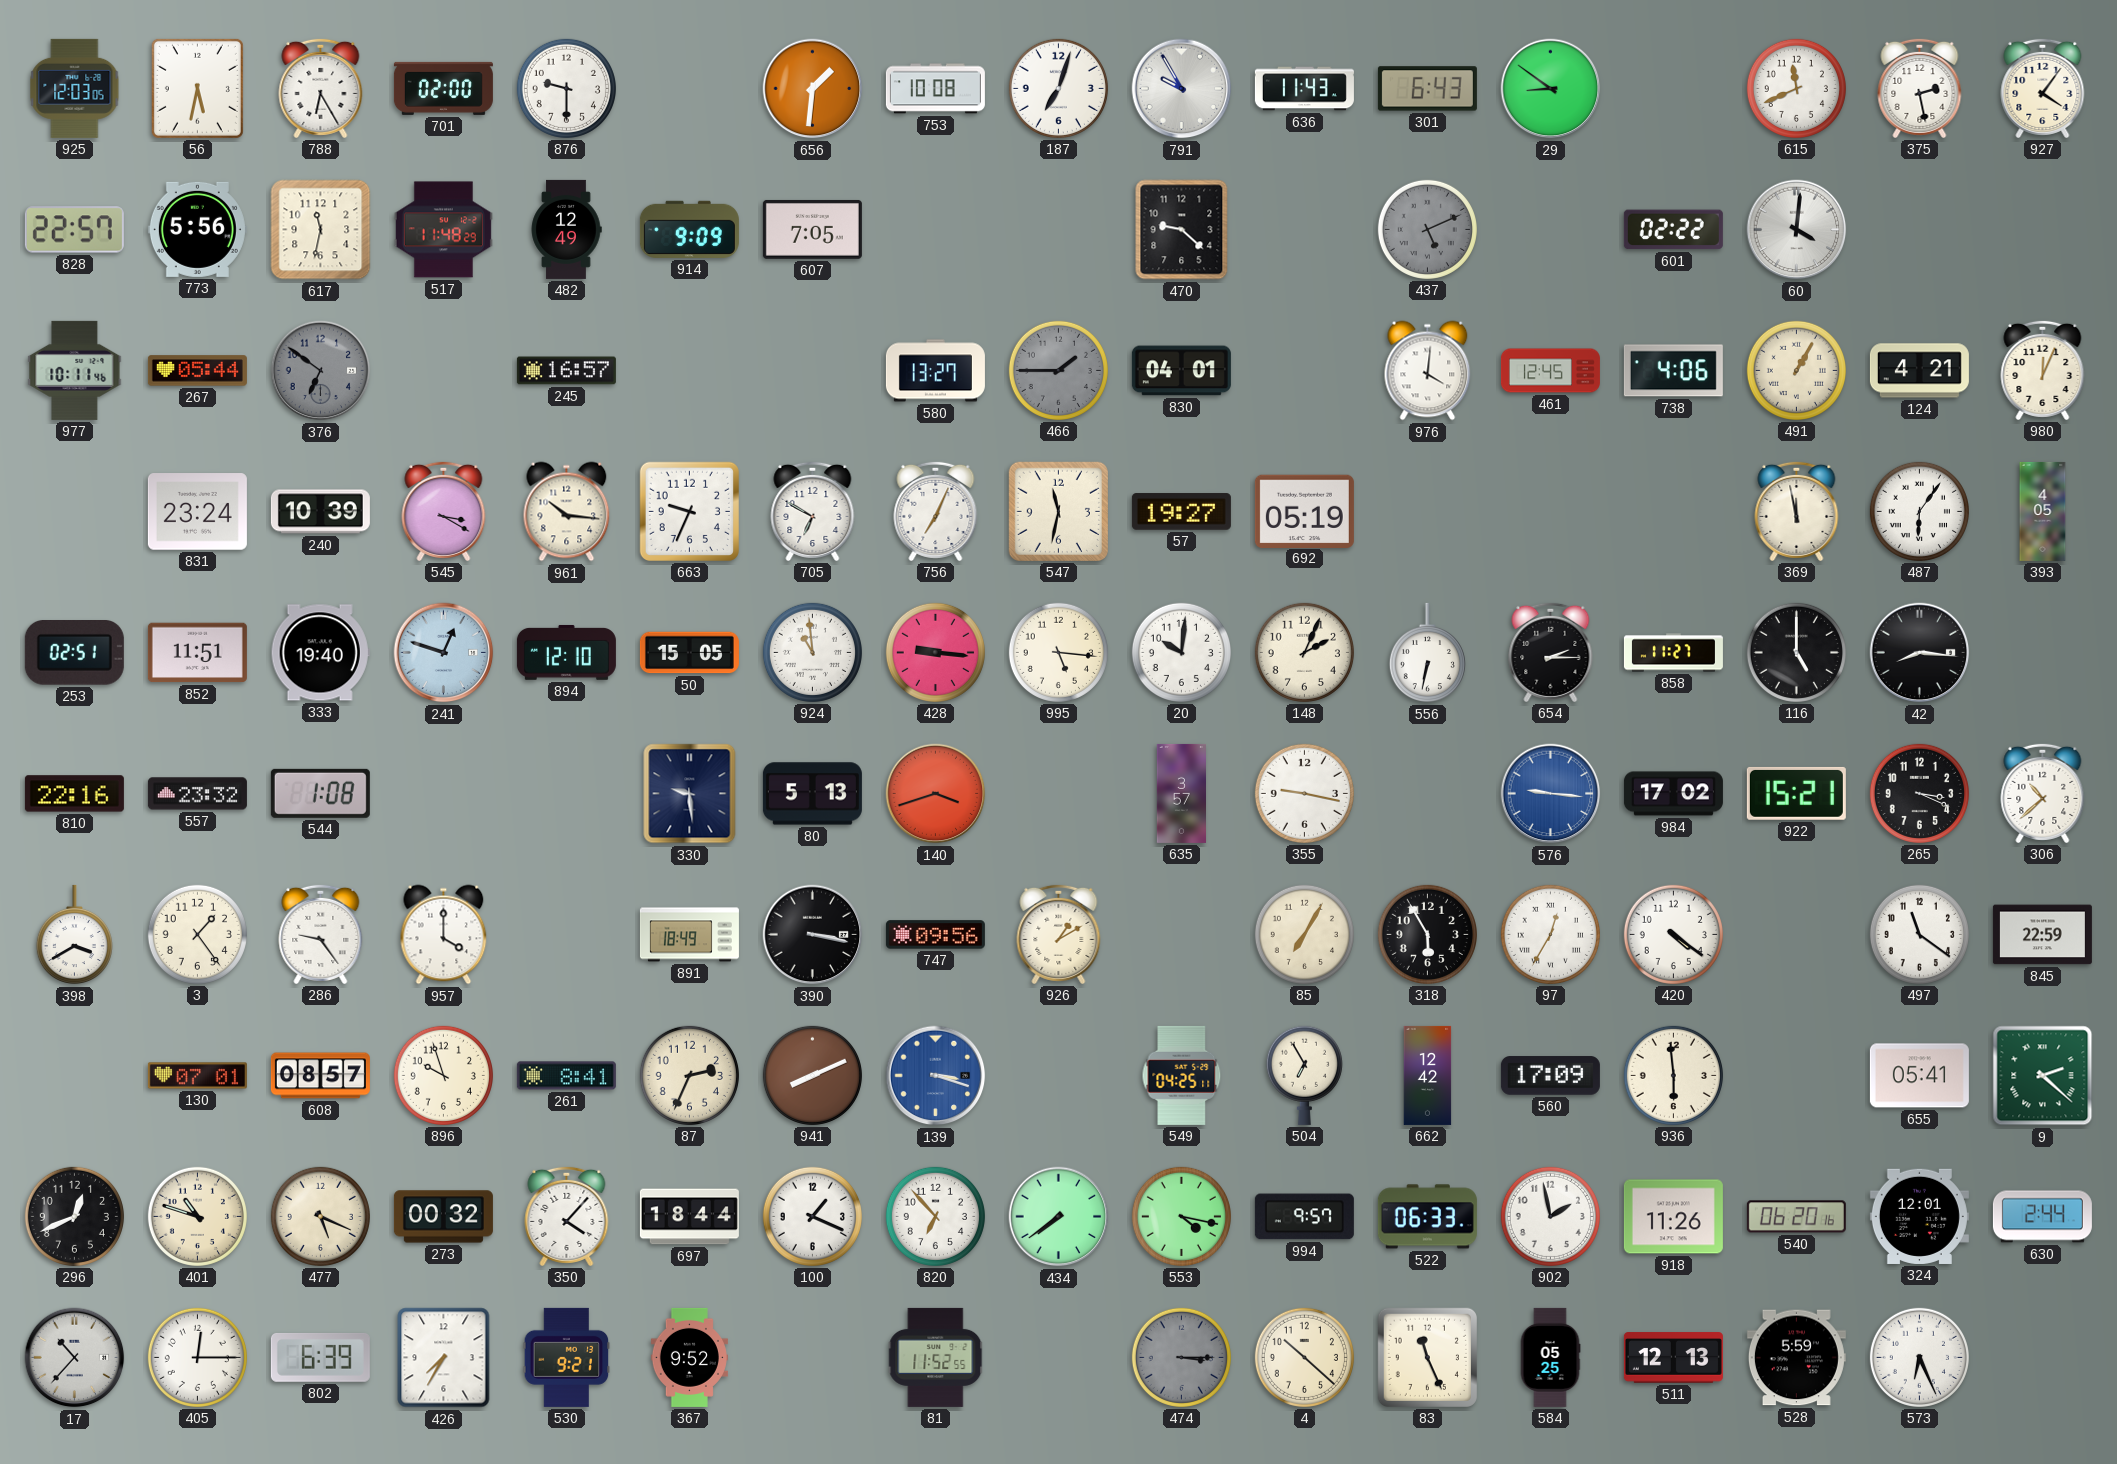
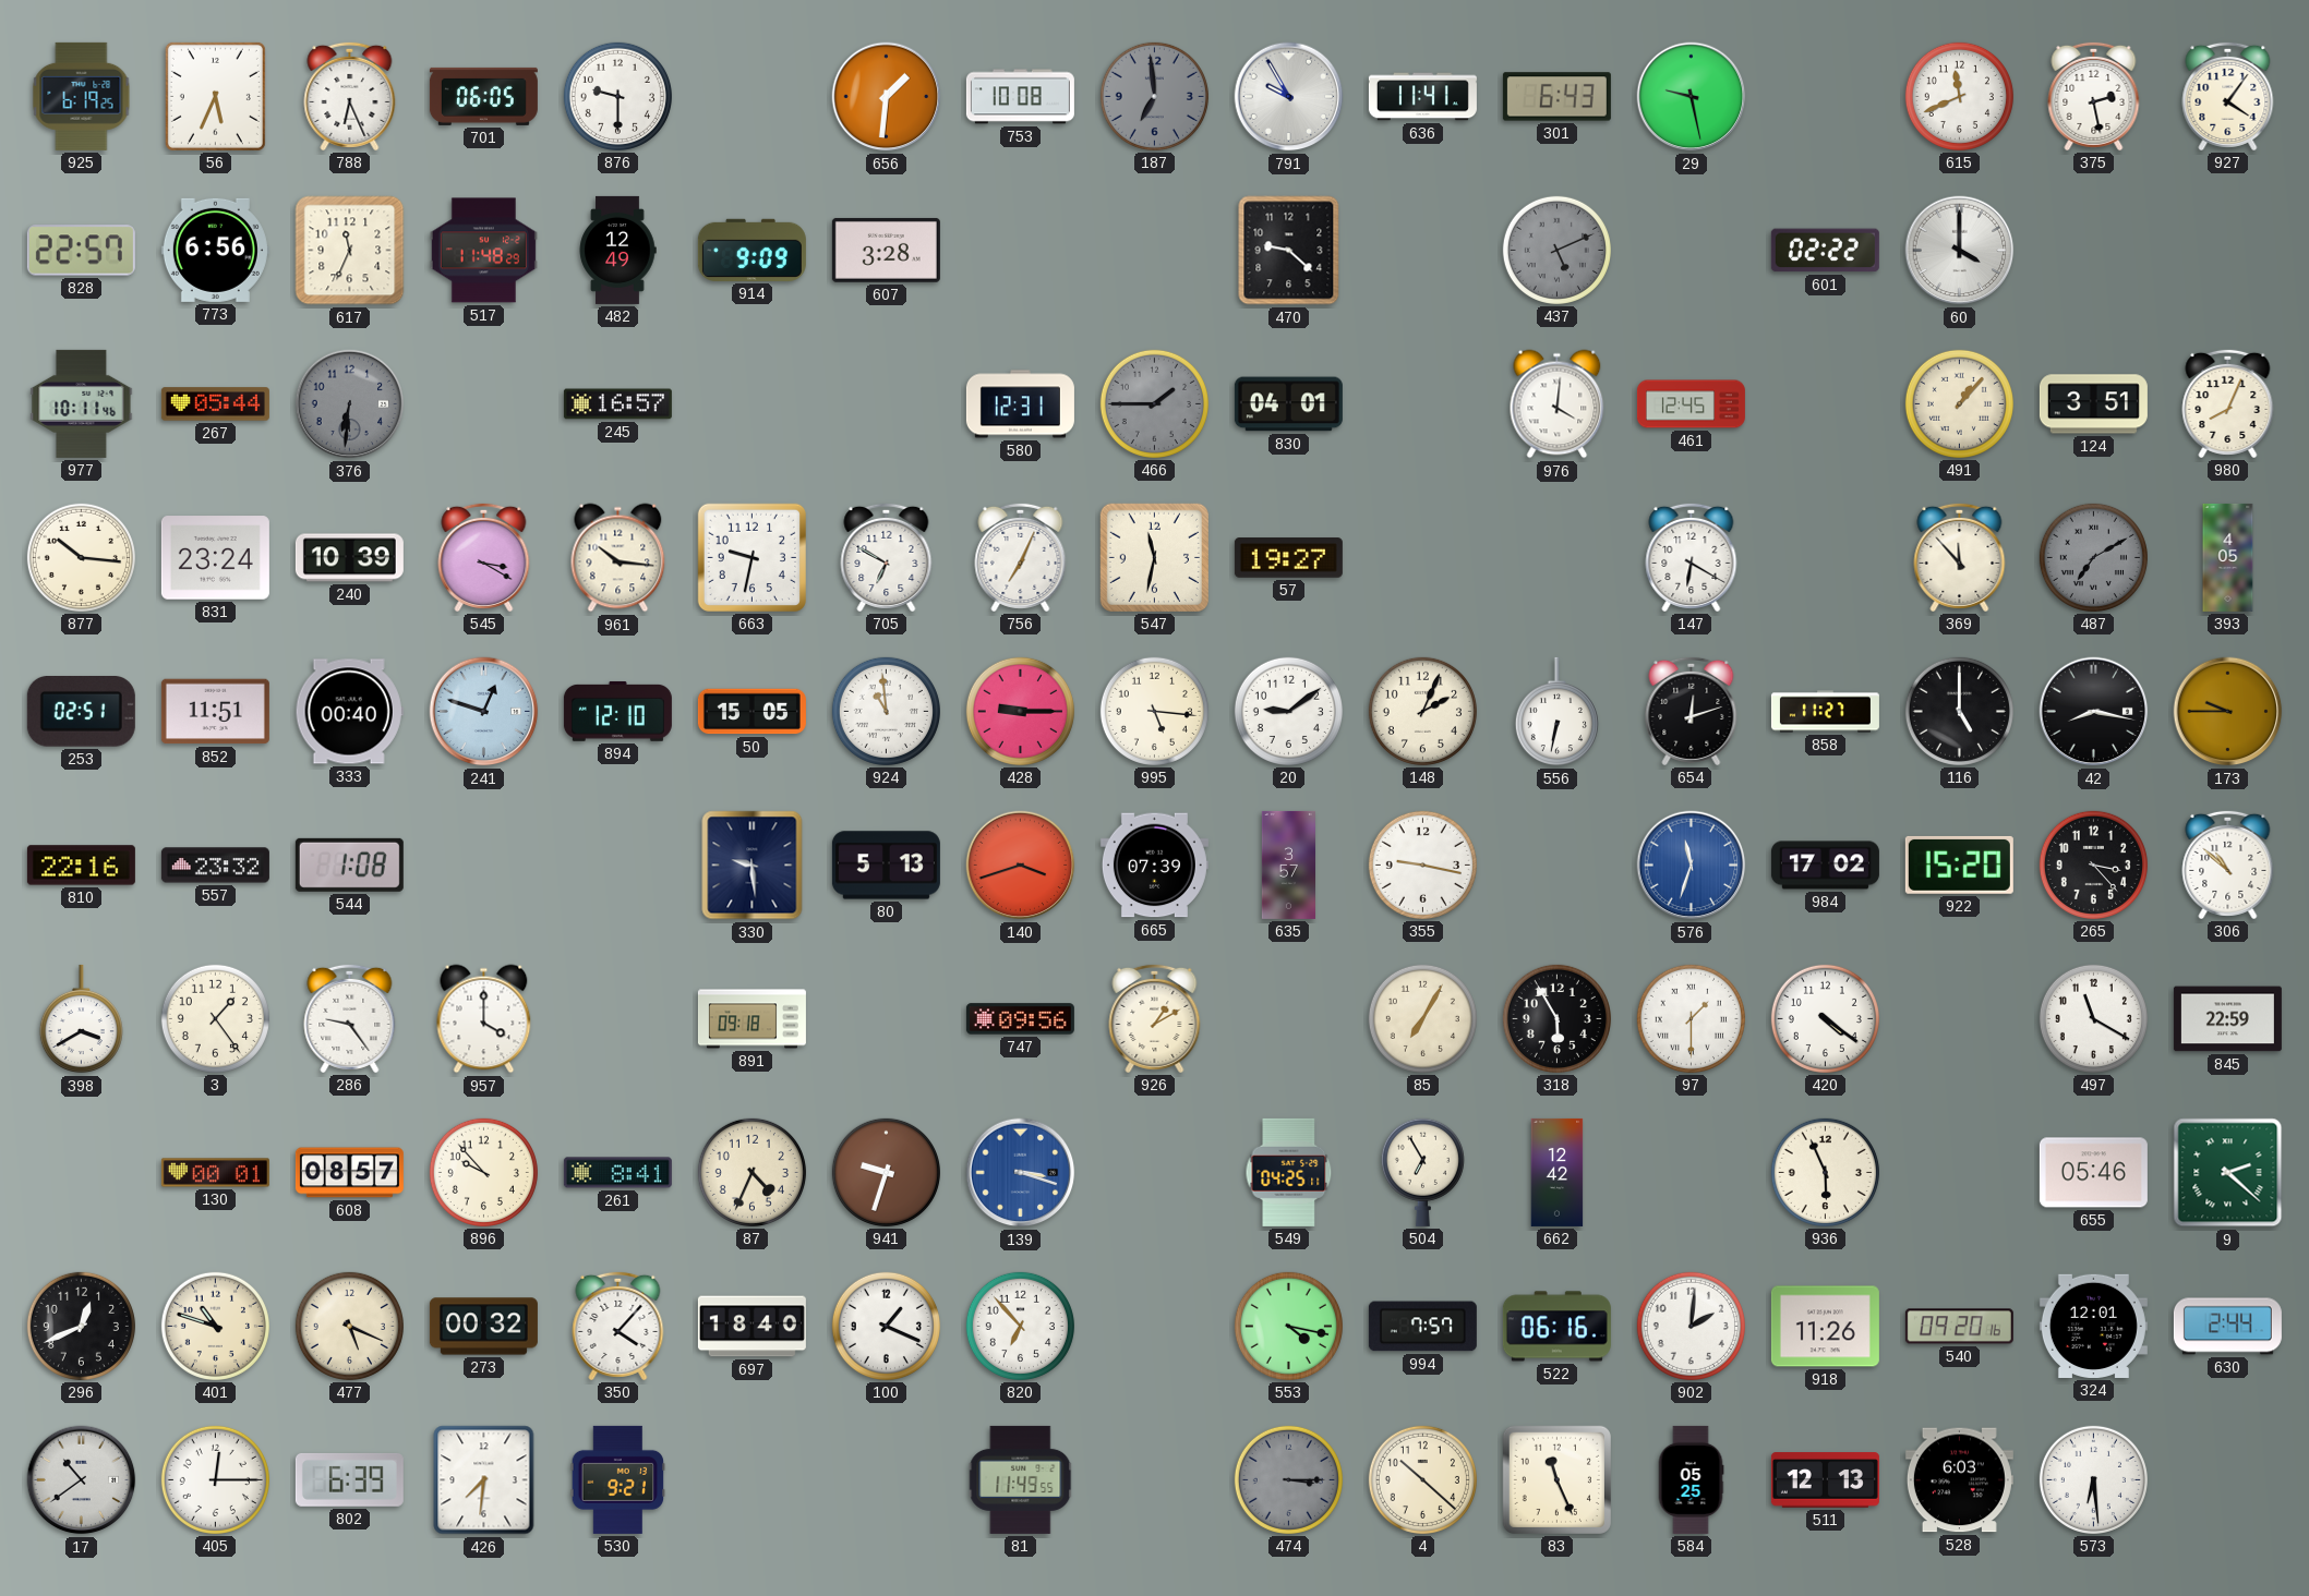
925: 12:03 -> 6:19 (82, 96)
56: 5:32 -> 5:34 (215, 96)
788: 6:25 -> 6:26 (350, 96)
701: 02:00 -> 06:05 (483, 96)
187: 7:03 -> 6:59 (1154, 96)
187 dial: white -> grey (1154, 96)
636: 11:43 -> 11:41 (1422, 97)
29: 8:51 -> 9:28 (1692, 97)
773: 5:56 -> 6:56 (215, 250)
617: 11:32 -> 11:34 (350, 251)
607: 7:05 -> 3:28 (886, 250)
60: 4:01 -> 4:00 (1960, 251)
376: 6:51 -> 6:31 (350, 404)
580: 13:27 -> 12:31 (1020, 404)
738: 4:06 -> none (1673, 371)
491: 1:05 -> 1:07 (1959, 403)
124: 4:21 -> 3:51 (2093, 404)
980: 12:04 -> 8:04 (2228, 403)
877: none -> 10:16 (81, 557)
663: 9:34 -> 9:32 (751, 557)
692: 05:19 -> none (1304, 511)
147: none -> 6:20 (1692, 557)
369: 11:58 -> 11:53 (1960, 557)
487: 6:06 -> 7:10 (2093, 557)
487 dial: white -> grey (2093, 557)
333: 19:40 -> 00:40 (349, 712)
428: 9:16 -> 9:15 (1020, 711)
20: 10:01 -> 9:09 (1288, 711)
654: 2:15 -> 12:12 (1692, 711)
42: 8:16 -> 8:17 (2094, 712)
173: none -> 9:45 (2228, 712)
665: none -> 07:39 (1154, 866)
576: 9:16 -> 11:33 (1692, 866)
922: 15:21 -> 15:20 (1959, 864)
265: 3:19 -> 3:23 (2093, 864)
306: 10:38 -> 10:52 (2228, 864)
891: 18:49 -> 09:18 (751, 1019)
390: 3:17 -> none (813, 935)
97: 12:35 -> 1:30 (1691, 1018)
497: 11:21 -> 11:20 (2093, 1018)
130: 07:01 -> 00:01 (215, 1173)
896: 9:57 -> 9:53 (483, 1172)
87: 2:34 -> 4:34 (751, 1172)
941: 8:11 -> 9:33 (886, 1172)
560: 17:09 -> none (1550, 1076)
936: 5:59 -> 5:56 (1825, 1172)
655: 05:41 -> 05:46 (2093, 1173)
697: 18:44 -> 18:40 (751, 1327)
434: 7:39 -> none (1059, 1217)
994: 9:57 -> 7:57 (1422, 1327)
522: 06:33 -> 06:16 (1556, 1327)
902: 1:58 -> 2:01 (1691, 1326)
540: 06:20 -> 09:20 (1959, 1327)
17: 10:37 -> 10:39 (82, 1480)
426: 7:35 -> 7:31 (484, 1480)
367: 9:52 -> none (689, 1357)
81: 11:52 -> 11:49 (1021, 1479)
528: 5:59 -> 6:03 (1959, 1480)
573: 6:26 -> 6:29 (2093, 1479)
